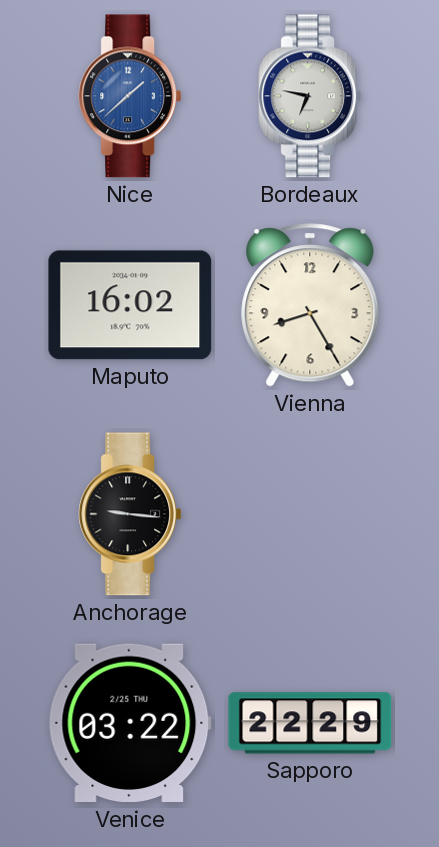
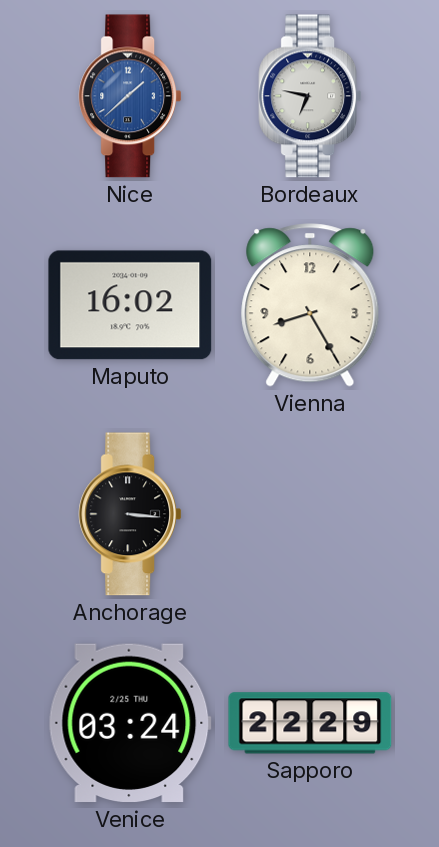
Anchorage: 9:16 -> 3:16 (130, 514)
Venice: 03:22 -> 03:24 (130, 723)
